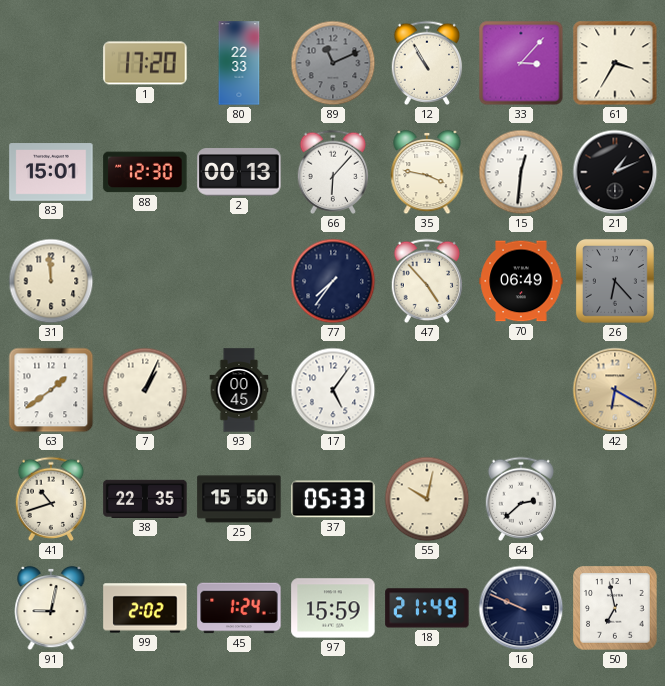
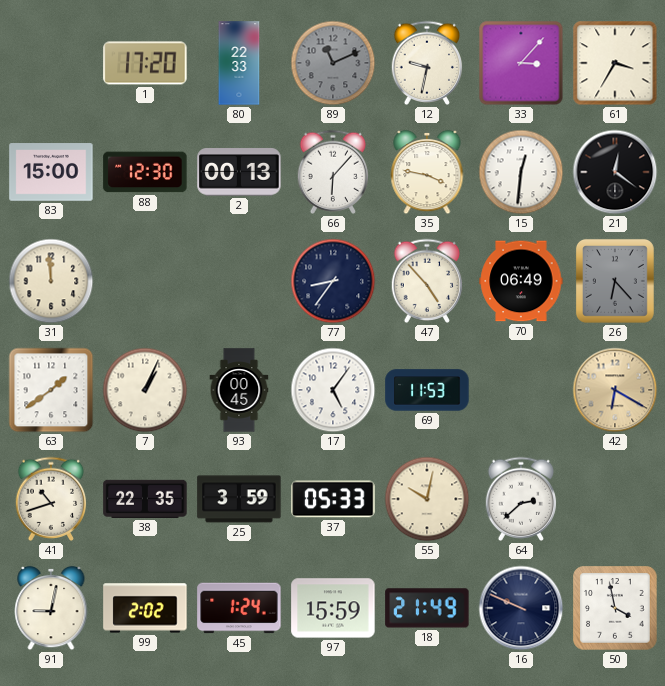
12: 10:55 -> 9:32 (427, 63)
83: 15:01 -> 15:00 (51, 172)
21: 1:11 -> 12:21 (615, 172)
77: 7:36 -> 8:36 (333, 281)
69: none -> 11:53 (427, 390)
25: 15:50 -> 3:59 (239, 499)
50: 6:58 -> 3:58 (615, 608)
